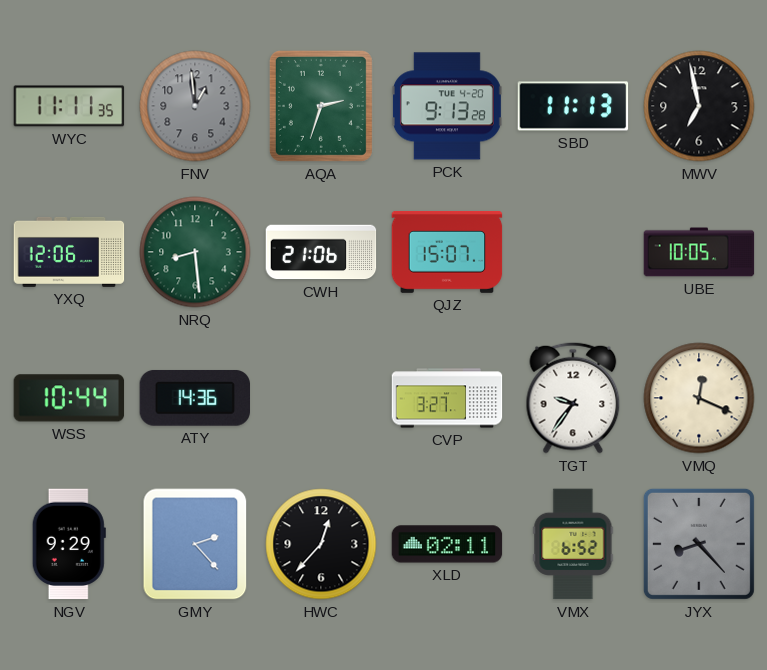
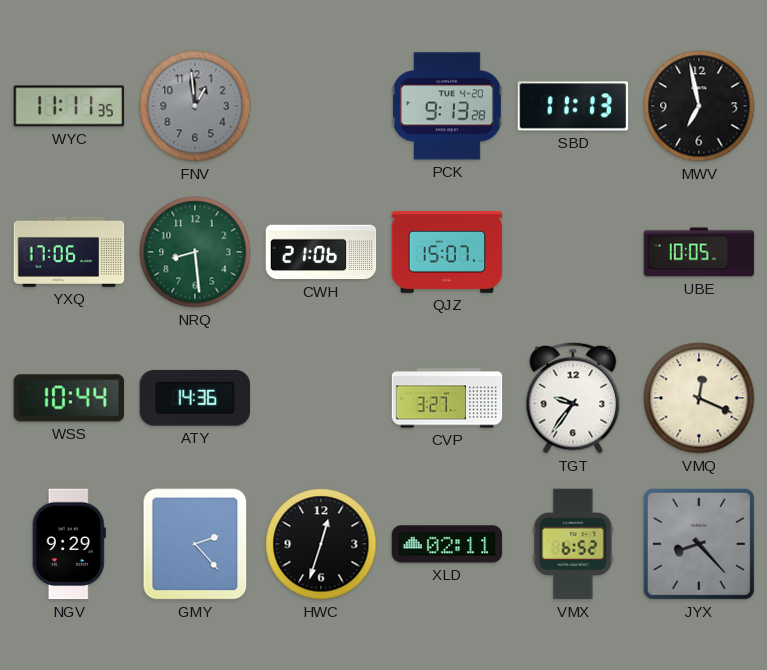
AQA: 2:33 -> none (321, 106)
YXQ: 12:06 -> 17:06 (69, 252)
HWC: 12:37 -> 12:33 (321, 544)
